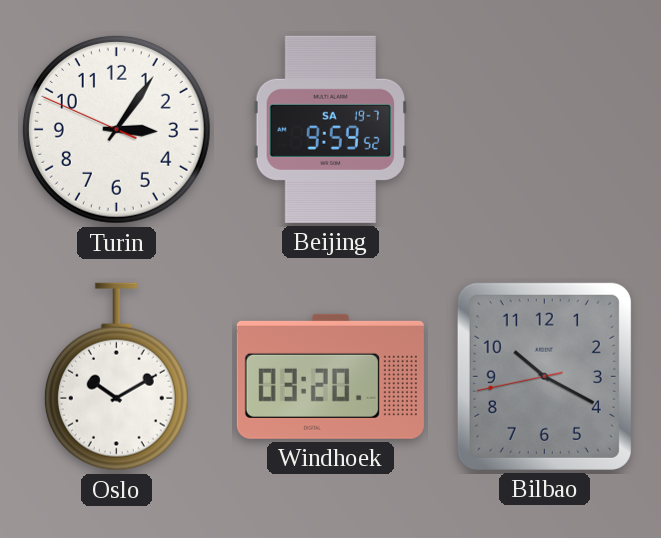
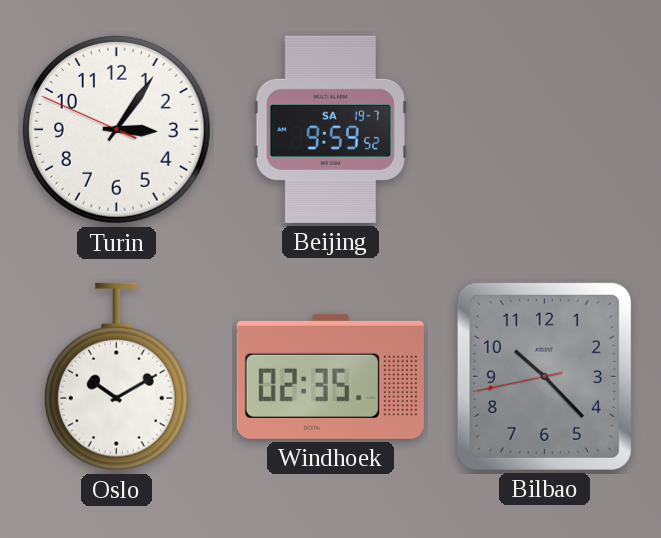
Windhoek: 03:20 -> 02:35 (330, 376)
Bilbao: 10:19 -> 10:22 (544, 376)
